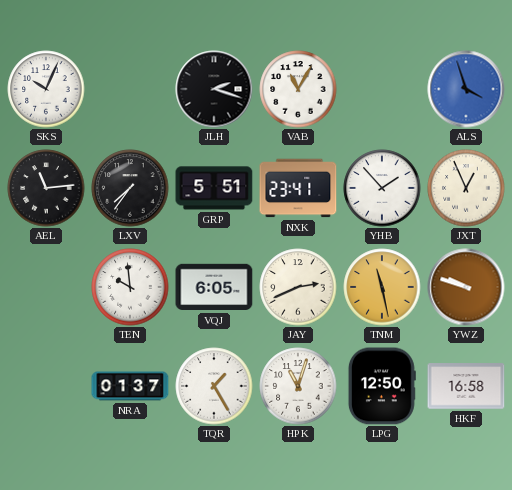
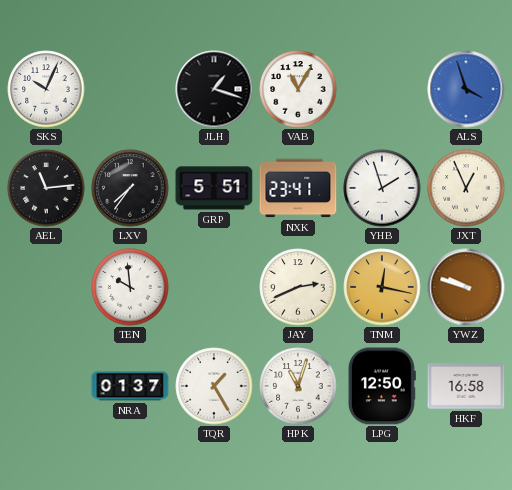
JLH: 2:18 -> 1:18 (214, 89)
YHB: 1:53 -> 1:57 (382, 188)
VQJ: 6:05 -> none (214, 287)
TNM: 11:28 -> 12:17 (382, 287)
